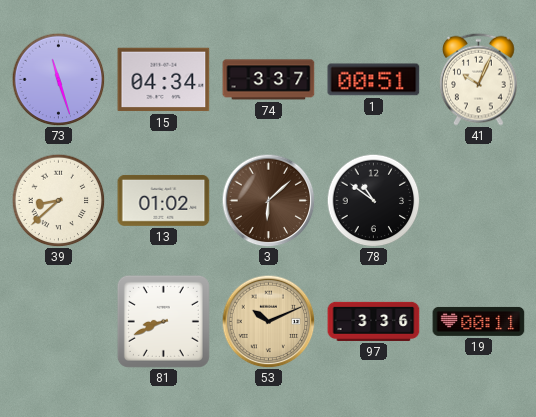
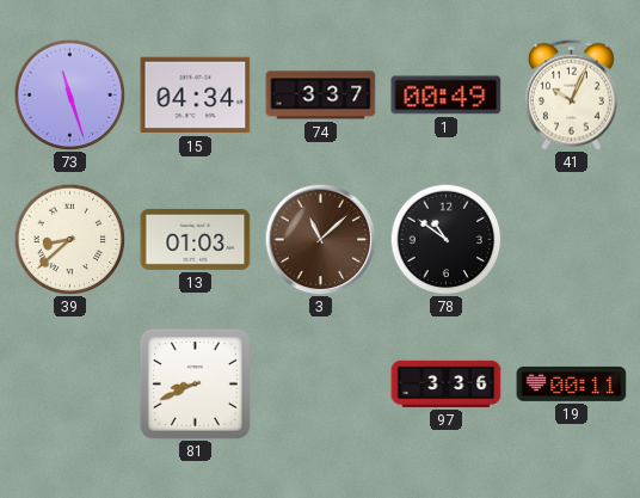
1: 00:51 -> 00:49 (447, 96)
13: 01:02 -> 01:03 (196, 239)
3: 6:08 -> 11:08 (320, 239)
53: 10:11 -> none (268, 321)
